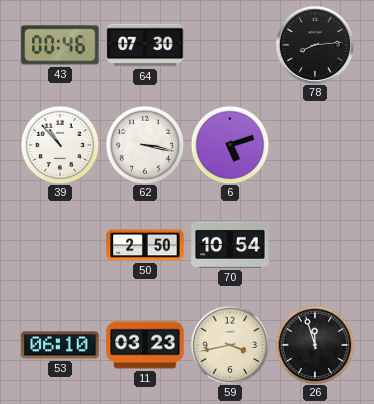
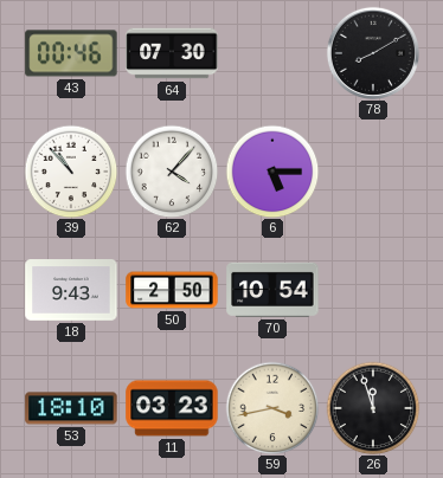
78: 8:14 -> 8:10 (373, 53)
62: 3:17 -> 4:07 (172, 172)
6: 5:12 -> 5:15 (272, 172)
18: none -> 9:43 (71, 290)
53: 06:10 -> 18:10 (71, 408)
